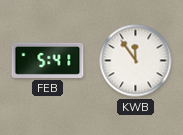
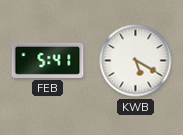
KWB: 11:54 -> 5:20 (136, 61)
